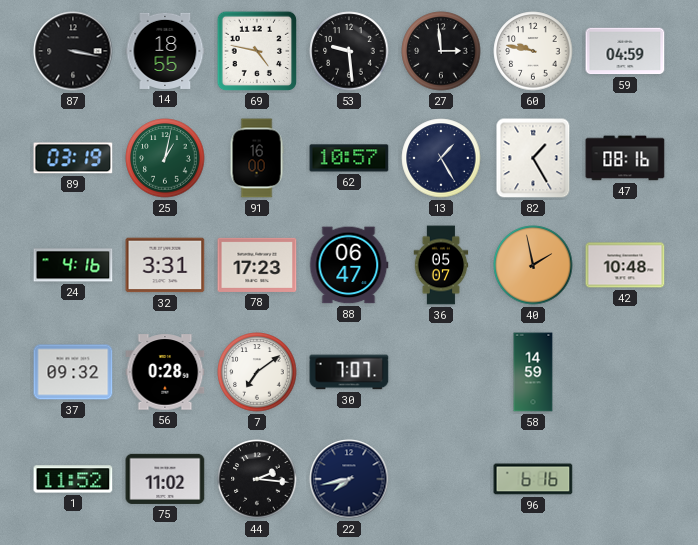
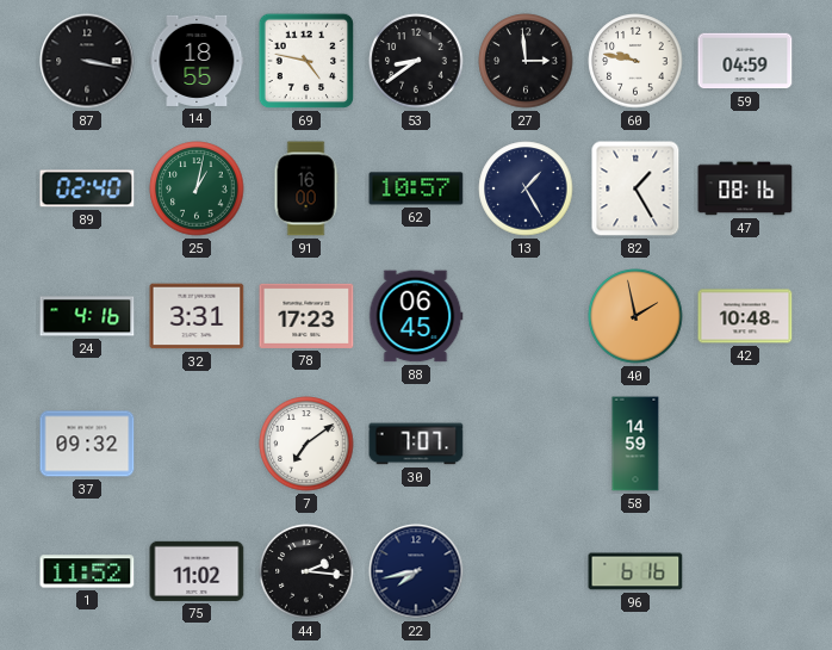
53: 9:29 -> 8:39 (416, 61)
89: 03:19 -> 02:40 (87, 188)
88: 06:47 -> 06:45 (416, 316)
36: 05:07 -> none (441, 265)
56: 0:28 -> none (165, 372)
